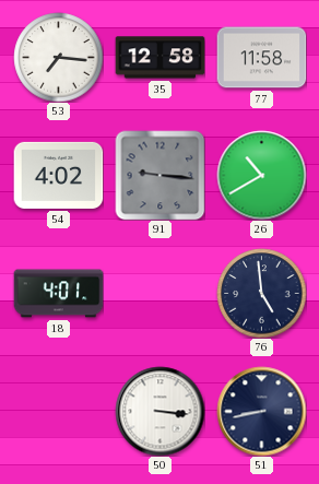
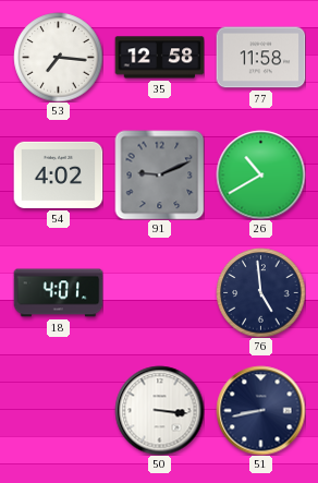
91: 9:16 -> 9:11 (159, 174)
